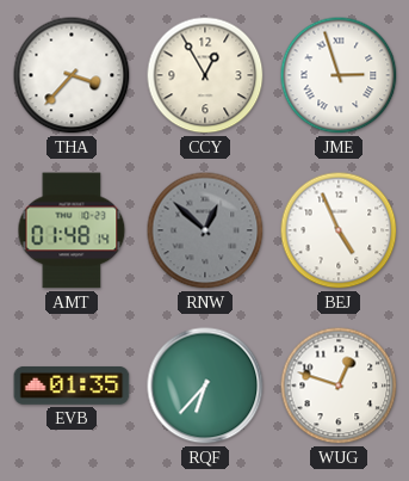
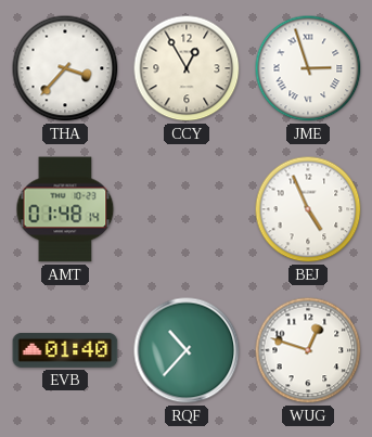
RNW: 12:52 -> none (205, 230)
EVB: 01:35 -> 01:40 (65, 350)
RQF: 6:37 -> 10:37 (187, 350)
